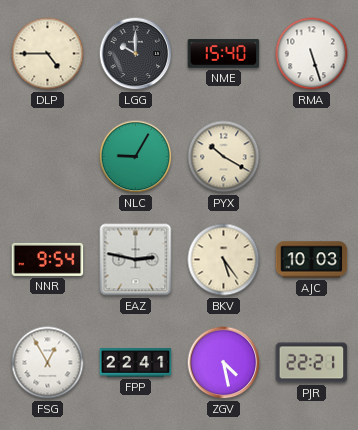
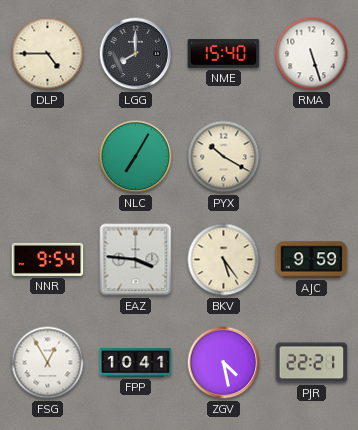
LGG: 10:00 -> 8:00 (136, 54)
NLC: 9:05 -> 7:05 (136, 157)
EAZ: 2:47 -> 3:46 (136, 260)
AJC: 10:03 -> 9:59 (312, 260)
FPP: 22:41 -> 10:41 (136, 363)
